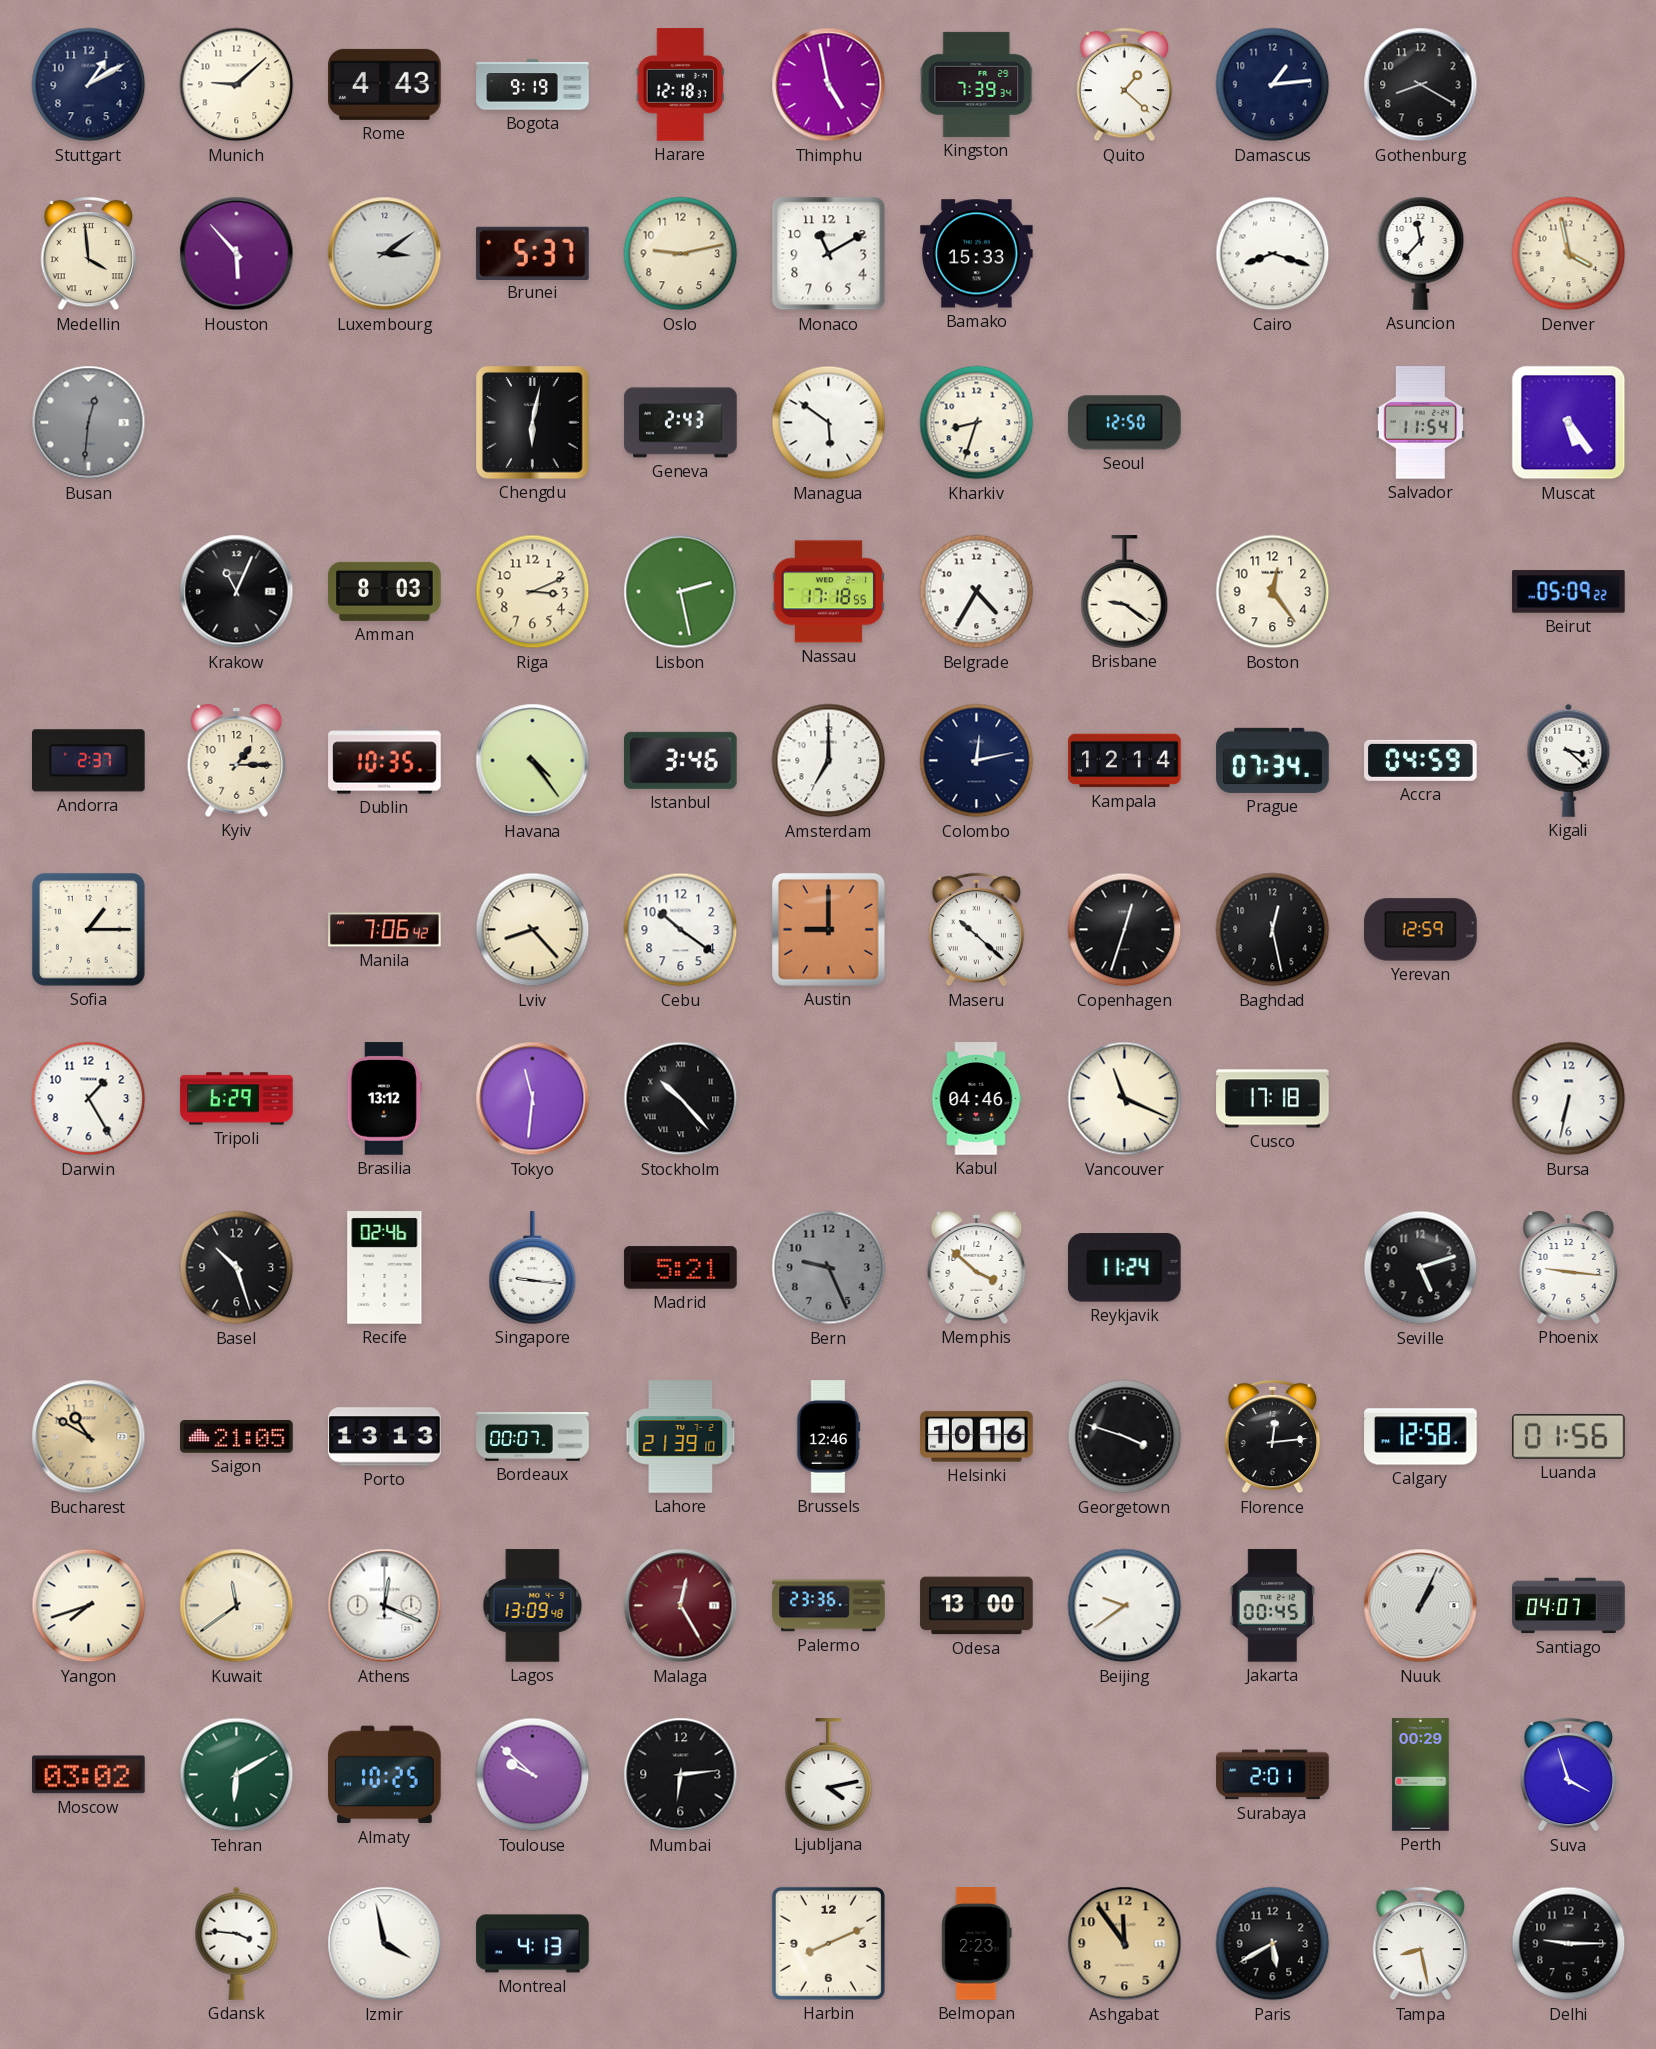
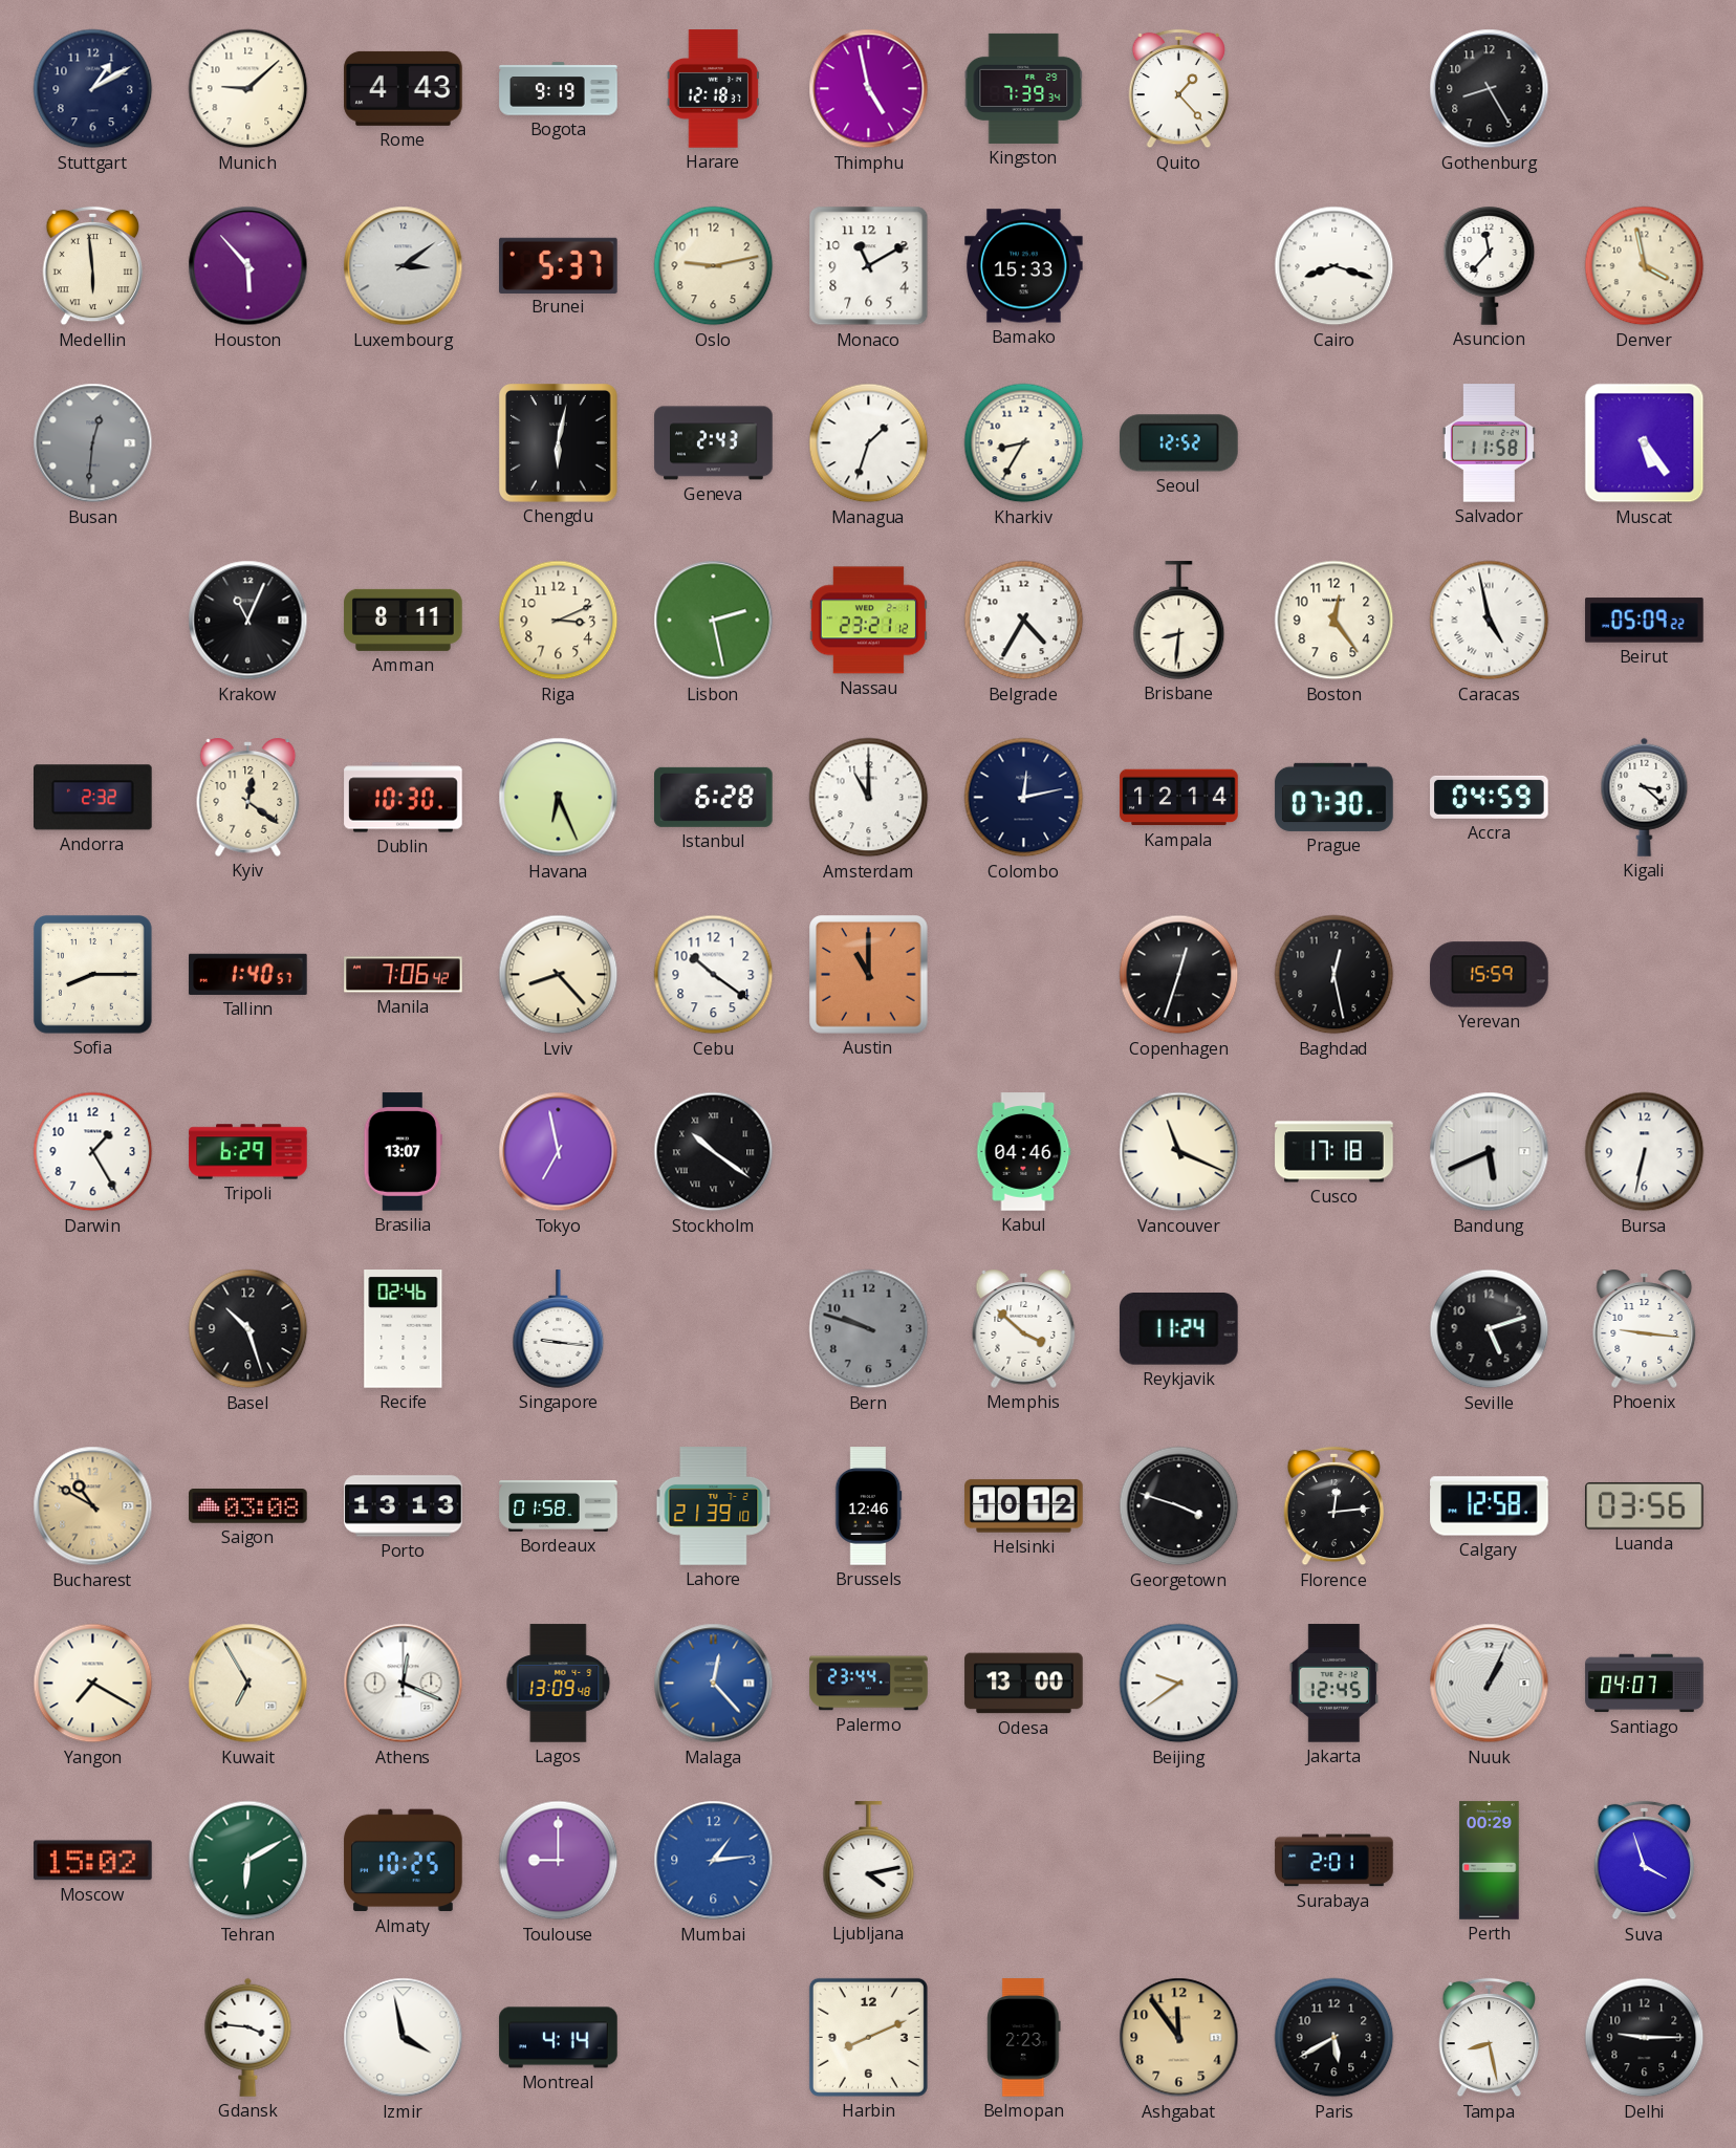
Quito: 1:22 -> 1:23 (1179, 89)
Damascus: 1:14 -> none (1273, 85)
Gothenburg: 8:20 -> 8:25 (1490, 89)
Medellin: 3:59 -> 5:59 (93, 266)
Managua: 5:51 -> 1:33 (869, 443)
Kharkiv: 8:33 -> 8:35 (1024, 443)
Seoul: 12:50 -> 12:52 (1179, 443)
Salvador: 11:54 -> 11:58 (1489, 443)
Amman: 8:03 -> 8:11 (404, 620)
Nassau: 17:18 -> 23:21 (868, 621)
Brisbane: 9:21 -> 8:31 (1179, 621)
Caracas: none -> 4:58 (1490, 621)
Andorra: 2:37 -> 2:32 (93, 798)
Kyiv: 1:15 -> 12:21 (248, 797)
Dublin: 10:35 -> 10:30 (404, 798)
Havana: 4:24 -> 6:26 (559, 798)
Istanbul: 3:46 -> 6:28 (714, 797)
Amsterdam: 7:00 -> 11:00 (869, 798)
Prague: 07:34 -> 07:30 (1334, 797)
Sofia: 1:15 -> 8:15 (93, 975)
Tallinn: none -> 1:40 (248, 974)
Austin: 9:00 -> 11:00 (869, 975)
Maseru: 10:22 -> none (977, 930)
Yerevan: 12:59 -> 15:59 (1490, 975)
Brasilia: 13:12 -> 13:07 (403, 1152)
Tokyo: 11:31 -> 6:58 (559, 1152)
Stockholm: 10:23 -> 10:21 (714, 1152)
Bandung: none -> 5:41 (1490, 1152)
Madrid: 5:21 -> none (681, 1268)
Bern: 9:26 -> 9:48 (869, 1329)
Saigon: 21:05 -> 03:08 (248, 1506)
Bordeaux: 00:07 -> 01:58 (559, 1506)
Helsinki: 10:16 -> 10:12 (1024, 1506)
Luanda: 01:56 -> 03:56 (1645, 1505)
Yangon: 7:42 -> 7:20 (93, 1684)
Kuwait: 11:39 -> 6:55 (248, 1684)
Malaga: 12:25 -> 12:23 (714, 1684)
Malaga dial: burgundy -> blue (714, 1684)
Palermo: 23:36 -> 23:44 (869, 1684)
Jakarta: 00:45 -> 12:45 (1334, 1684)
Moscow: 03:02 -> 15:02 (93, 1861)
Toulouse: 9:52 -> 9:00 (559, 1861)
Mumbai: 6:14 -> 1:14 (714, 1861)
Mumbai dial: black -> blue (714, 1861)
Montreal: 4:13 -> 4:14 (559, 2038)
